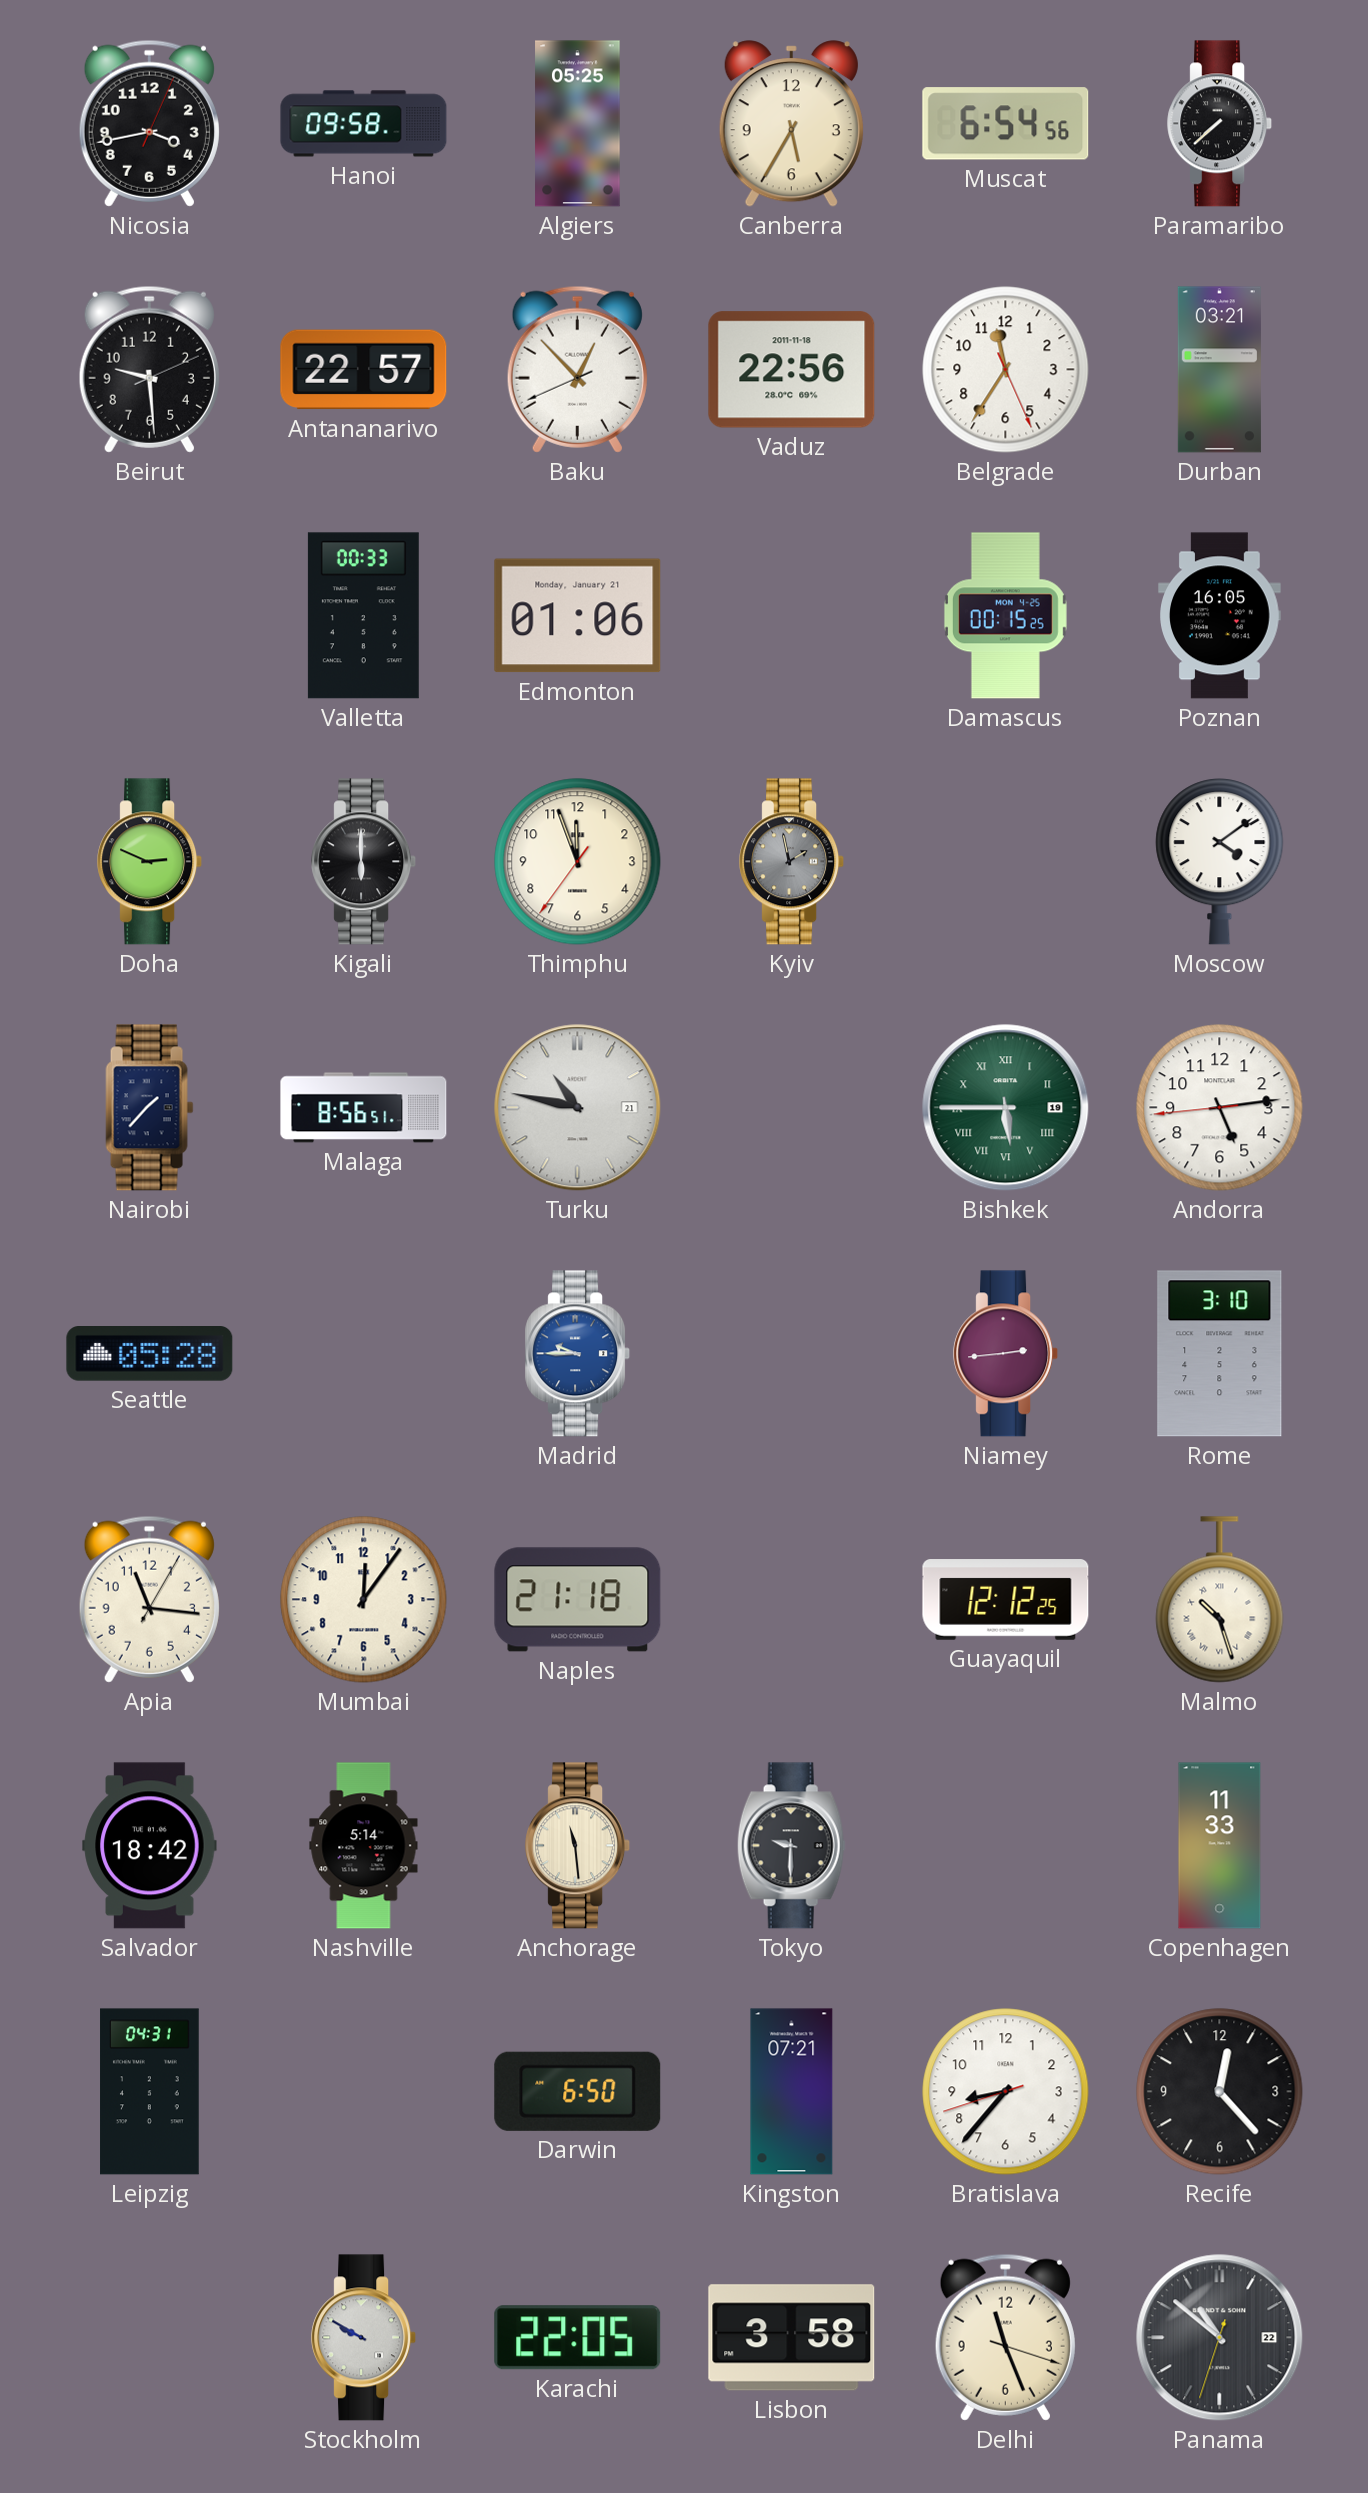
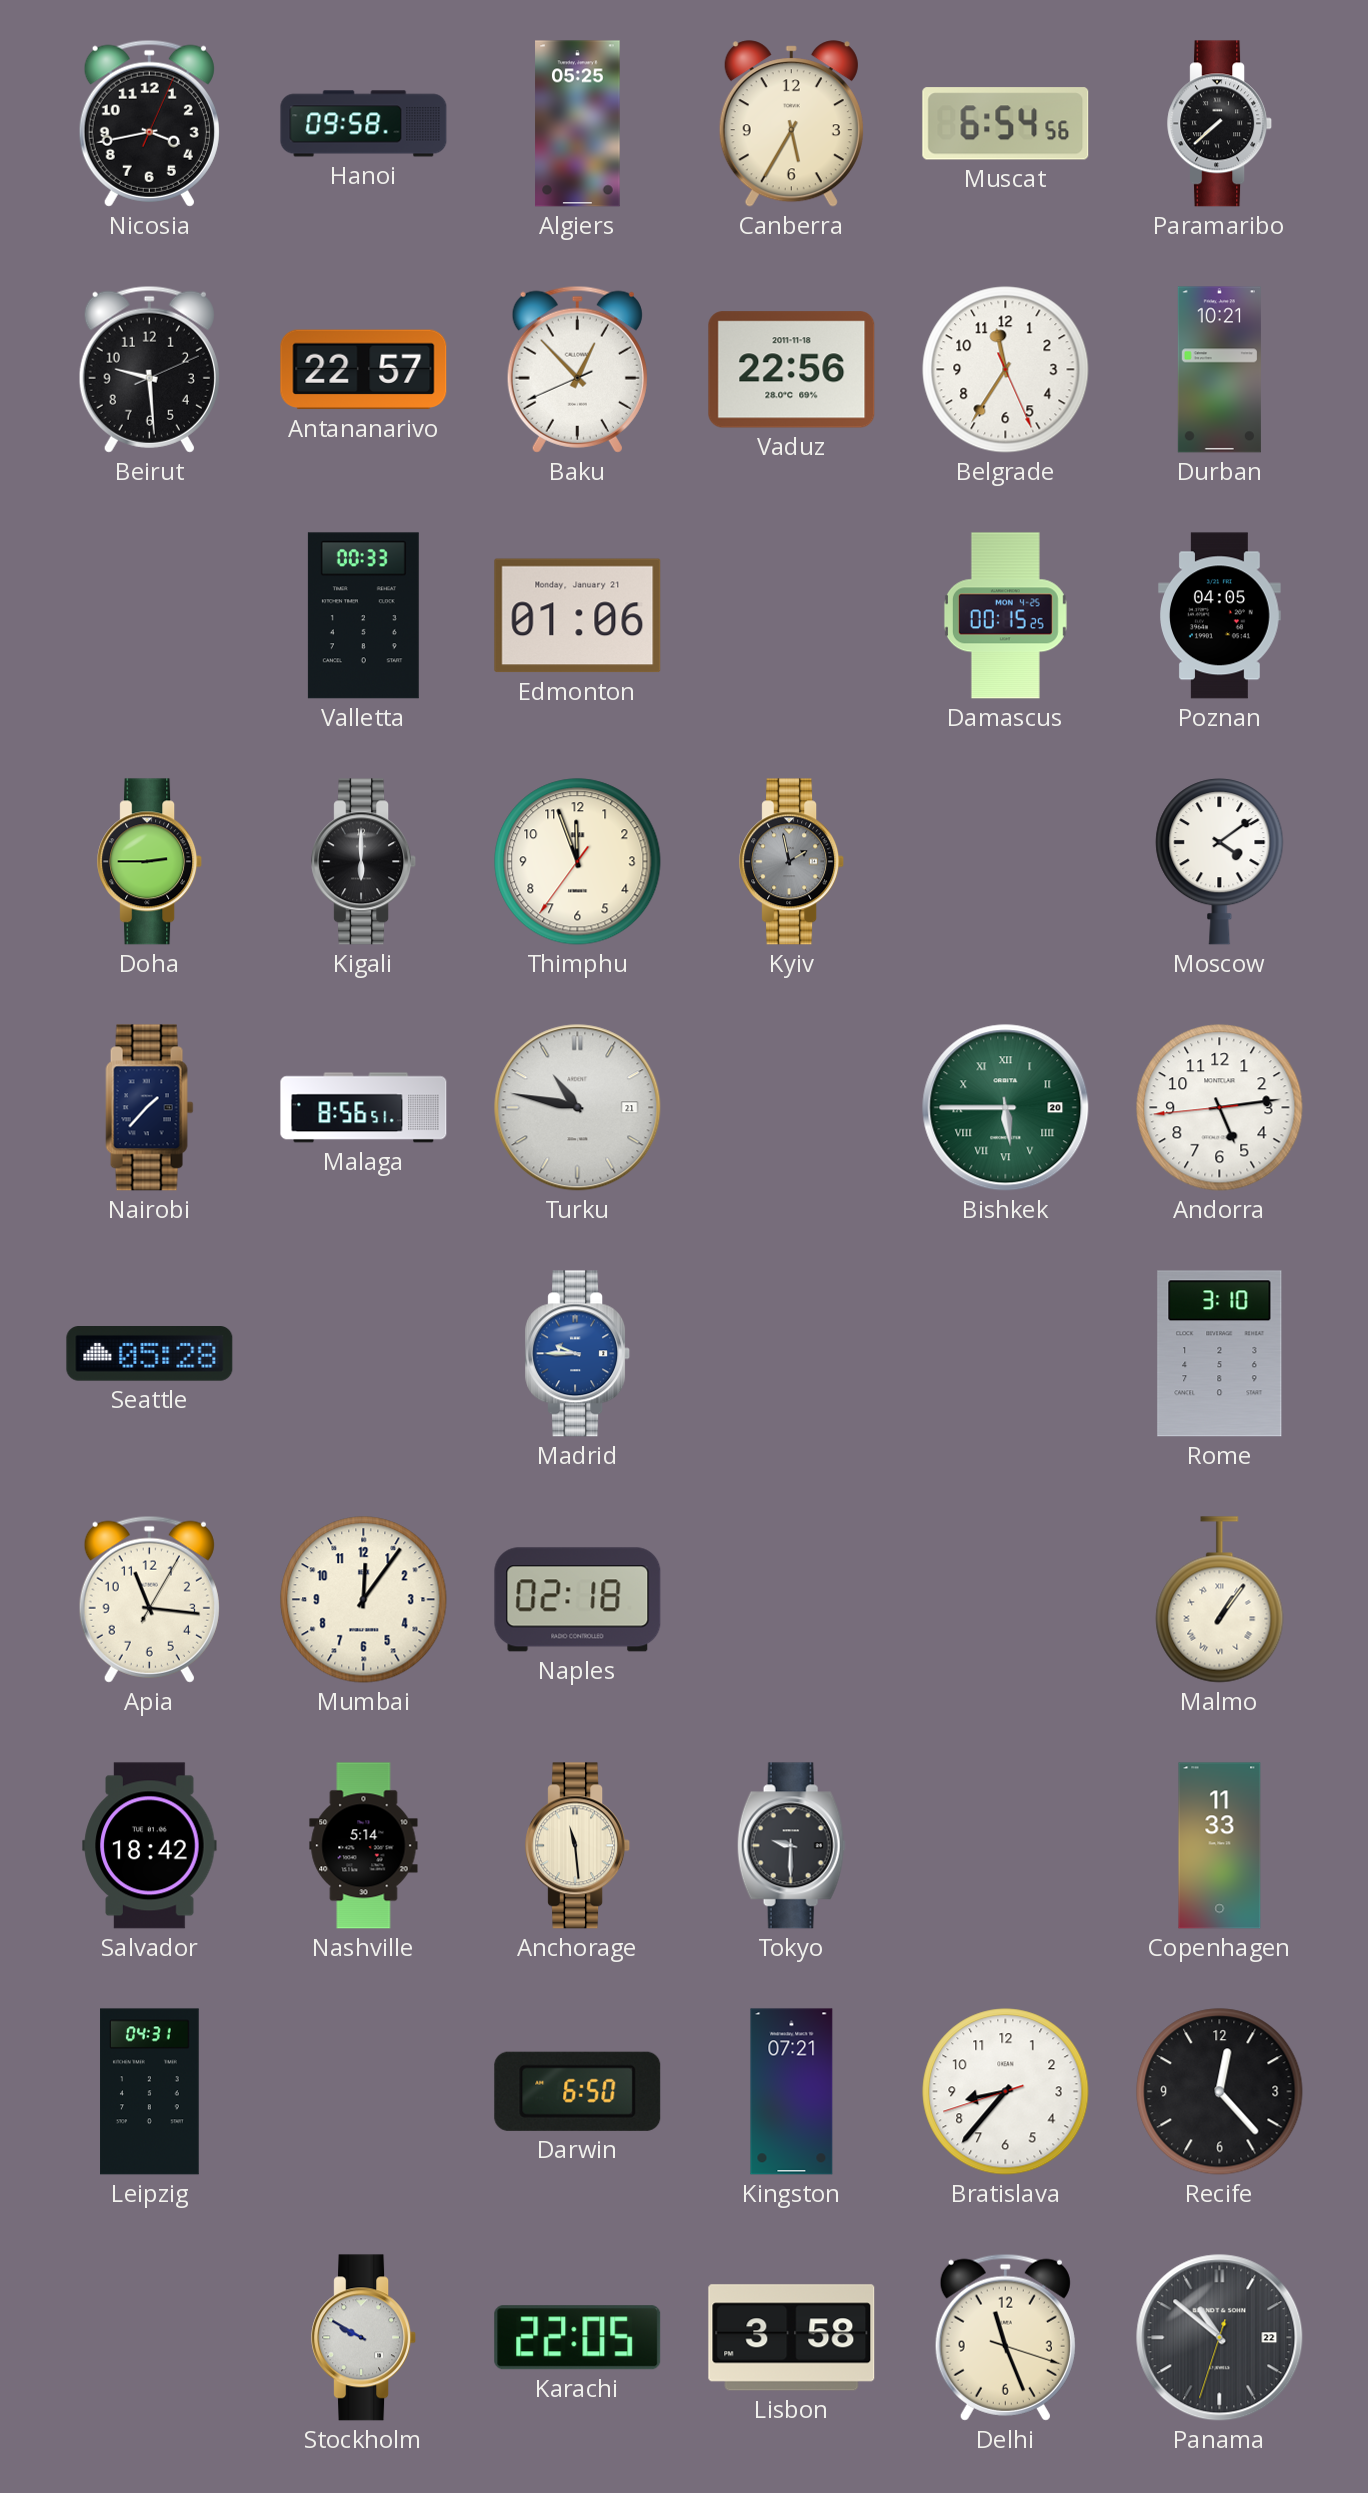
Durban: 03:21 -> 10:21 (1219, 370)
Poznan: 16:05 -> 04:05 (1220, 616)
Doha: 2:49 -> 2:45 (150, 862)
Bishkek date: 19 -> 20 (1006, 1108)
Niamey: 2:44 -> none (1006, 1354)
Naples: 21:18 -> 02:18 (578, 1600)
Guayaquil: 12:12 -> none (1006, 1600)
Malmo: 10:27 -> 1:06 (1220, 1600)
